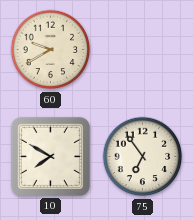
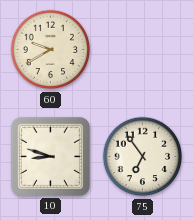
10: 7:50 -> 8:48 (50, 156)
